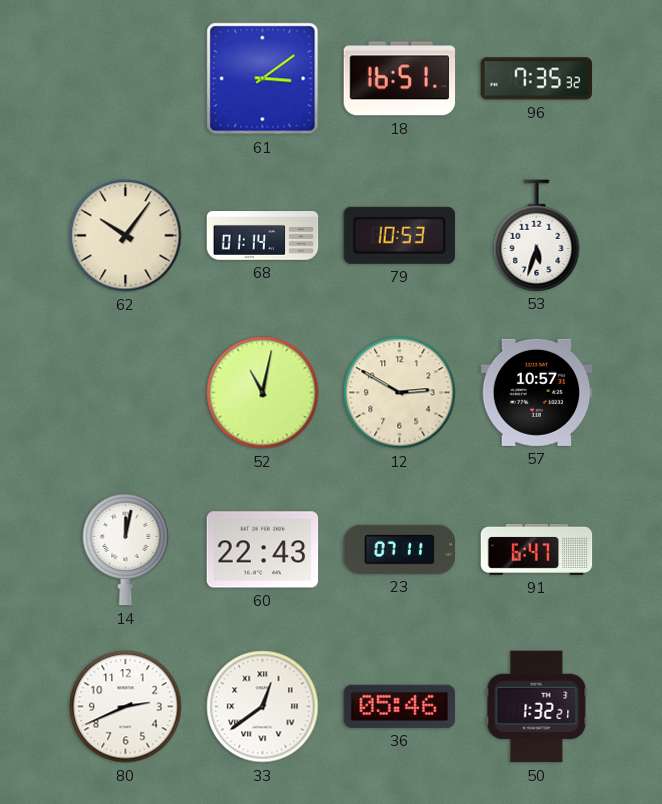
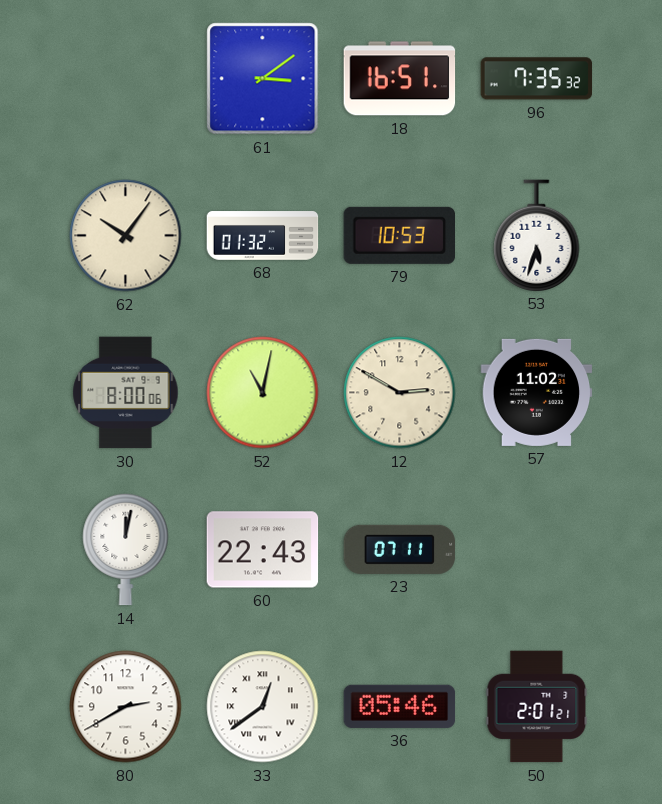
68: 01:14 -> 01:32 (263, 236)
30: none -> 8:00 (126, 393)
57: 10:57 -> 11:02 (537, 392)
91: 6:47 -> none (537, 549)
80: 2:41 -> 2:40 (126, 707)
50: 1:32 -> 2:01 (537, 707)
